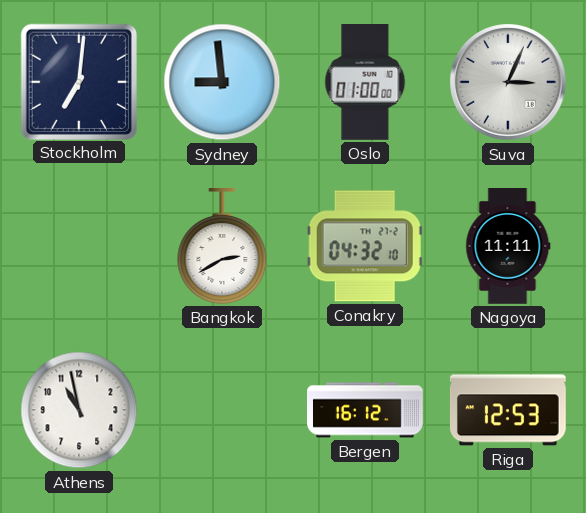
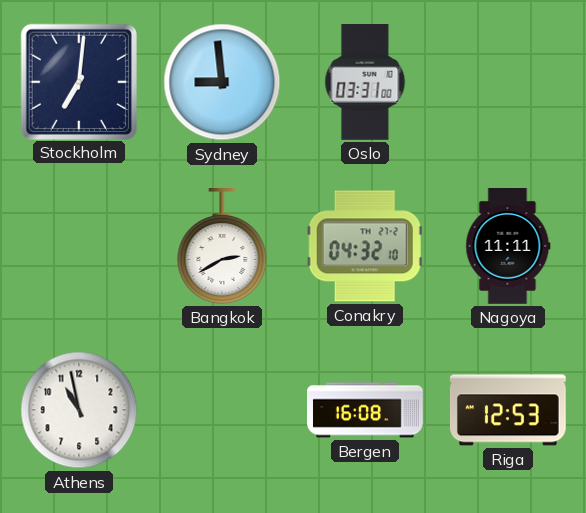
Oslo: 01:00 -> 03:31 (365, 83)
Suva: 3:04 -> none (508, 82)
Bergen: 16:12 -> 16:08 (366, 410)
